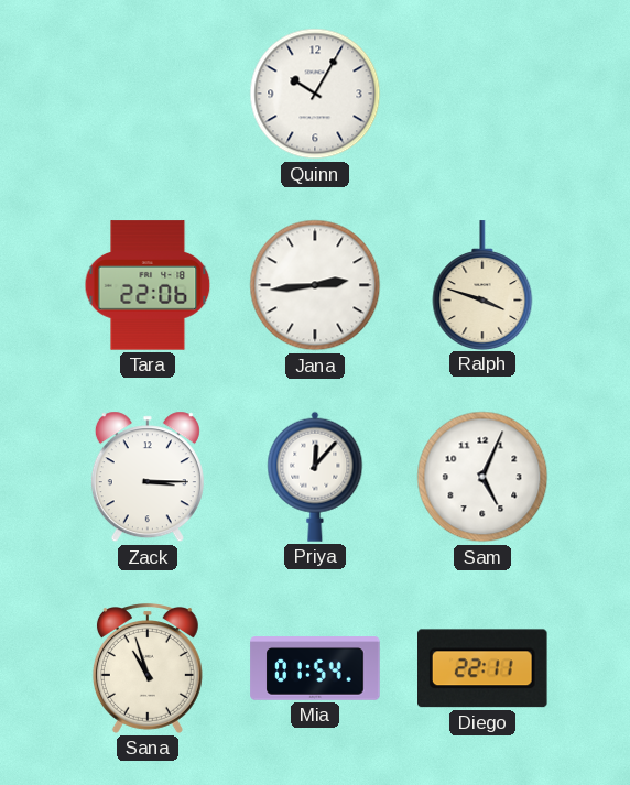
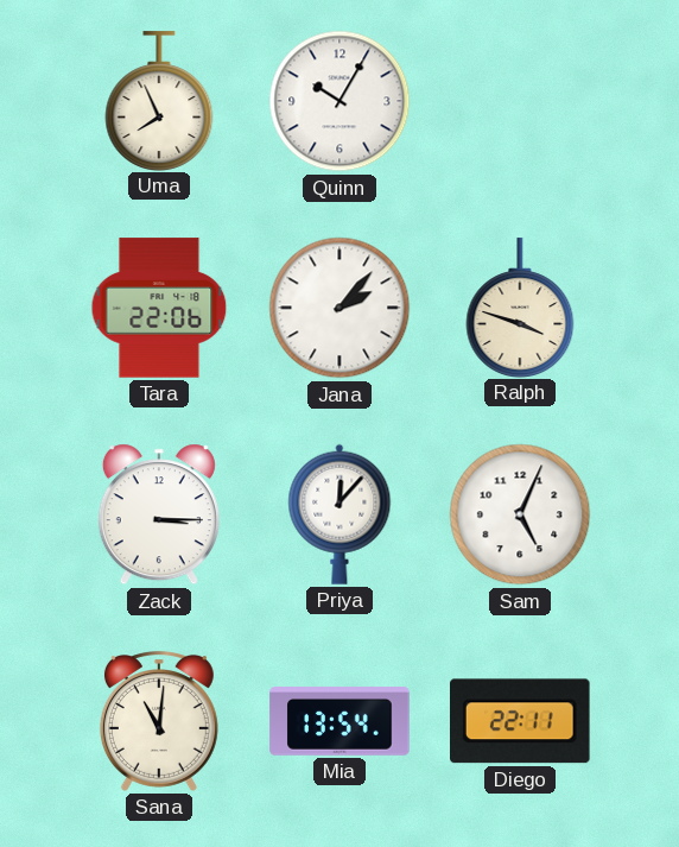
Uma: none -> 7:56 (159, 101)
Jana: 2:44 -> 2:07 (339, 308)
Sana: 10:57 -> 11:01 (159, 721)
Mia: 01:54 -> 13:54 (339, 721)
